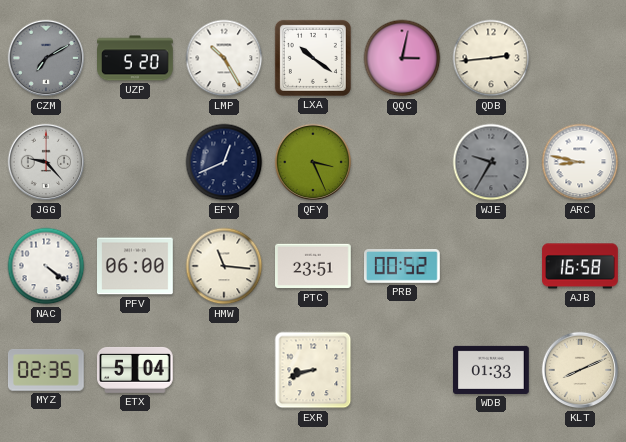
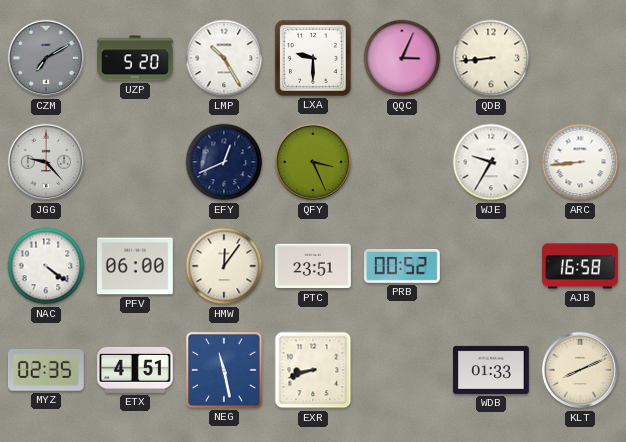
LXA: 10:21 -> 9:30 (313, 58)
QQC: 3:02 -> 3:04 (402, 58)
QDB: 2:44 -> 8:44 (491, 58)
WJE dial: grey -> white (491, 162)
ARC: 8:47 -> 8:44 (580, 162)
HMW: 11:16 -> 12:06 (224, 266)
ETX: 5:04 -> 4:51 (136, 370)
NEG: none -> 11:28 (224, 370)
